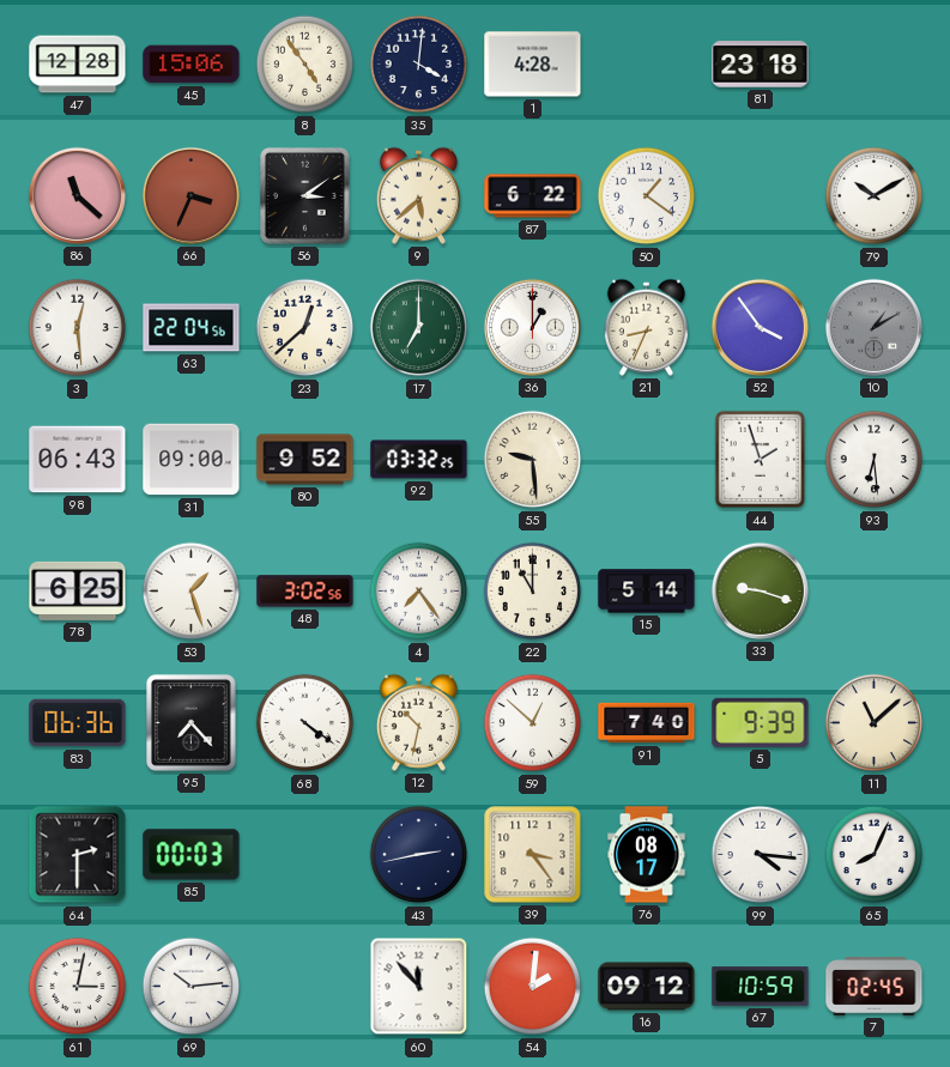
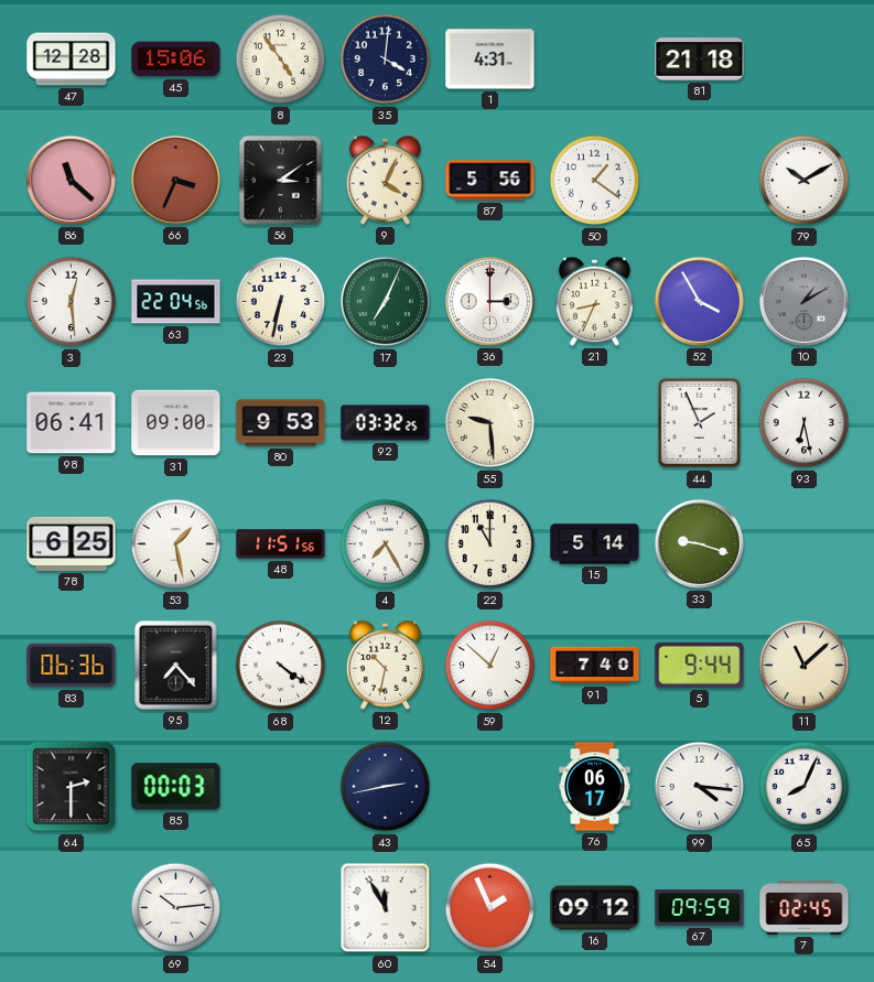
1: 4:28 -> 4:31 (490, 60)
81: 23:18 -> 21:18 (700, 60)
9: 5:38 -> 4:04 (385, 180)
87: 6:22 -> 5:56 (490, 181)
23: 12:38 -> 6:32 (281, 302)
17: 7:00 -> 7:04 (386, 302)
36: 1:00 -> 3:00 (489, 301)
52: 3:54 -> 3:55 (699, 301)
98: 06:43 -> 06:41 (72, 423)
80: 9:52 -> 9:53 (281, 423)
44: 1:57 -> 1:56 (699, 423)
93: 6:29 -> 6:28 (805, 423)
53: 1:27 -> 1:28 (176, 544)
48: 3:02 -> 11:51 (281, 544)
4: 7:24 -> 7:25 (386, 544)
5: 9:39 -> 9:44 (700, 665)
39: 3:24 -> none (533, 855)
76: 08:17 -> 06:17 (595, 787)
61: 3:02 -> none (78, 987)
60: 11:53 -> 11:55 (386, 908)
54: 2:01 -> 1:56 (490, 908)
67: 10:59 -> 09:59 (700, 908)
